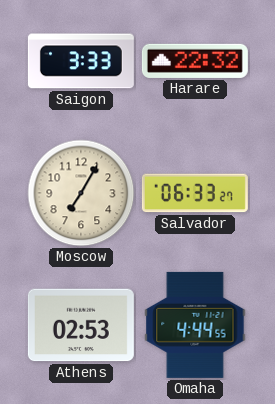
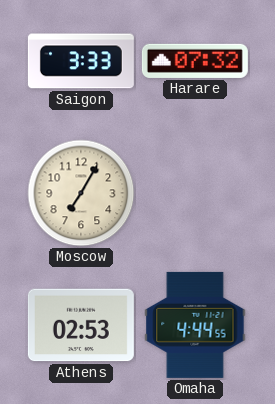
Harare: 22:32 -> 07:32 (195, 61)
Salvador: 06:33 -> none (195, 193)
